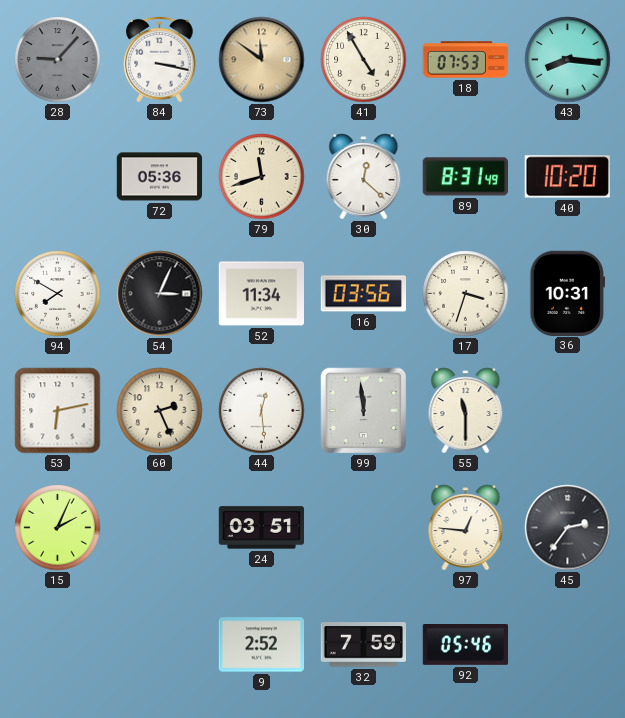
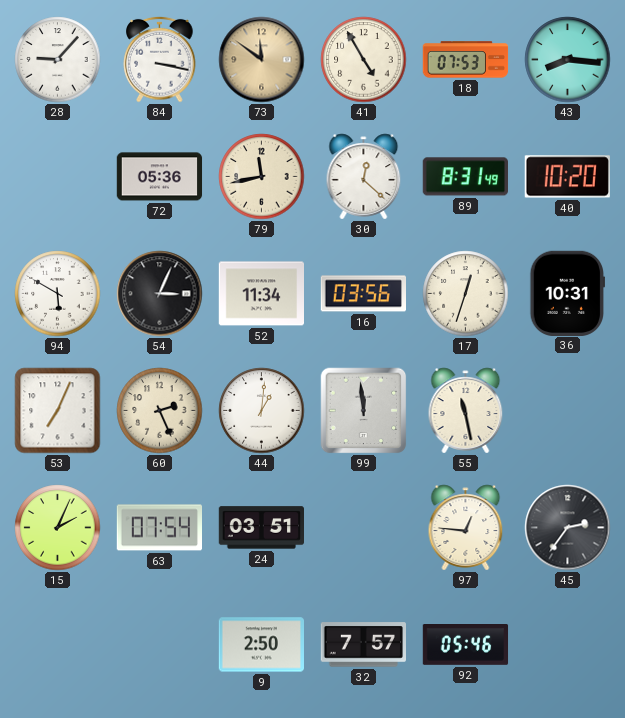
28 dial: grey -> white (58, 60)
79: 11:42 -> 11:43 (262, 177)
94: 7:50 -> 5:50 (58, 294)
17: 3:33 -> 12:33 (466, 294)
53: 6:13 -> 7:04 (58, 411)
44: 12:29 -> 1:01 (262, 411)
55: 11:30 -> 11:28 (466, 411)
63: none -> 07:54 (159, 528)
9: 2:52 -> 2:50 (261, 645)
32: 7:59 -> 7:57 (363, 645)
